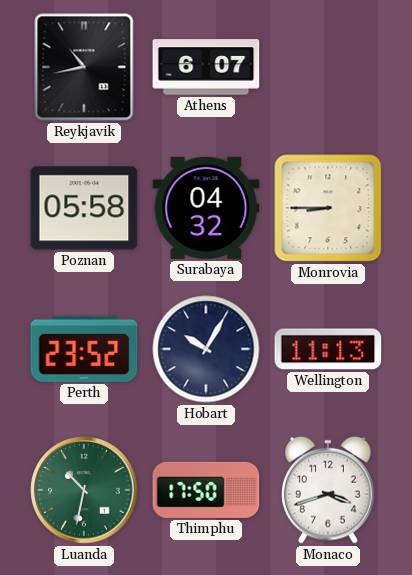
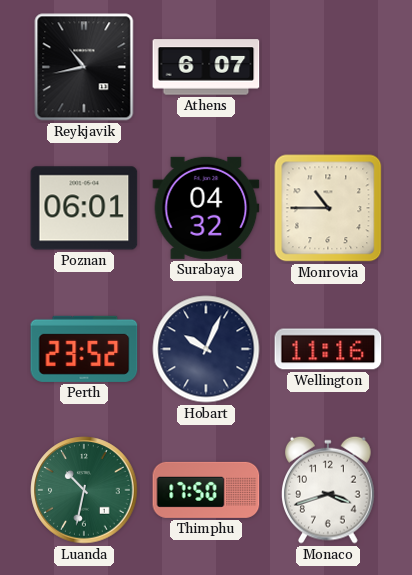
Poznan: 05:58 -> 06:01 (84, 208)
Monrovia: 8:45 -> 10:45 (328, 208)
Hobart: 10:05 -> 10:04 (206, 349)
Wellington: 11:13 -> 11:16 (328, 349)
